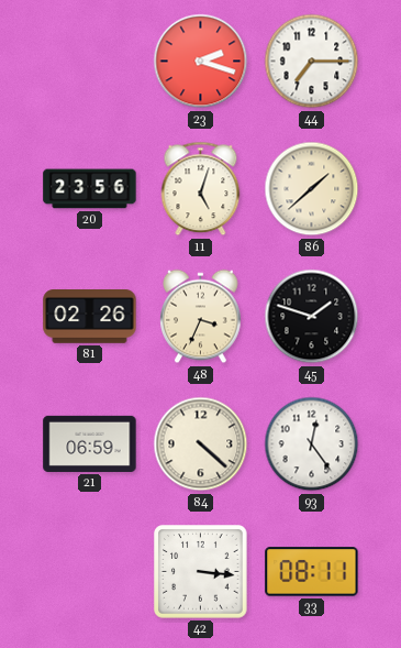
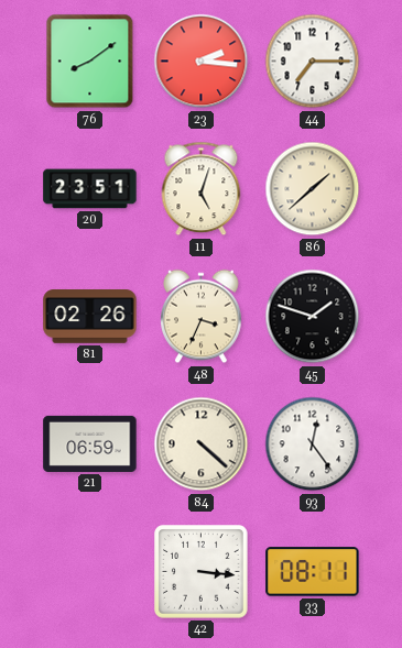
76: none -> 8:09 (90, 62)
23: 2:18 -> 2:16 (202, 62)
20: 23:56 -> 23:51 (90, 189)
